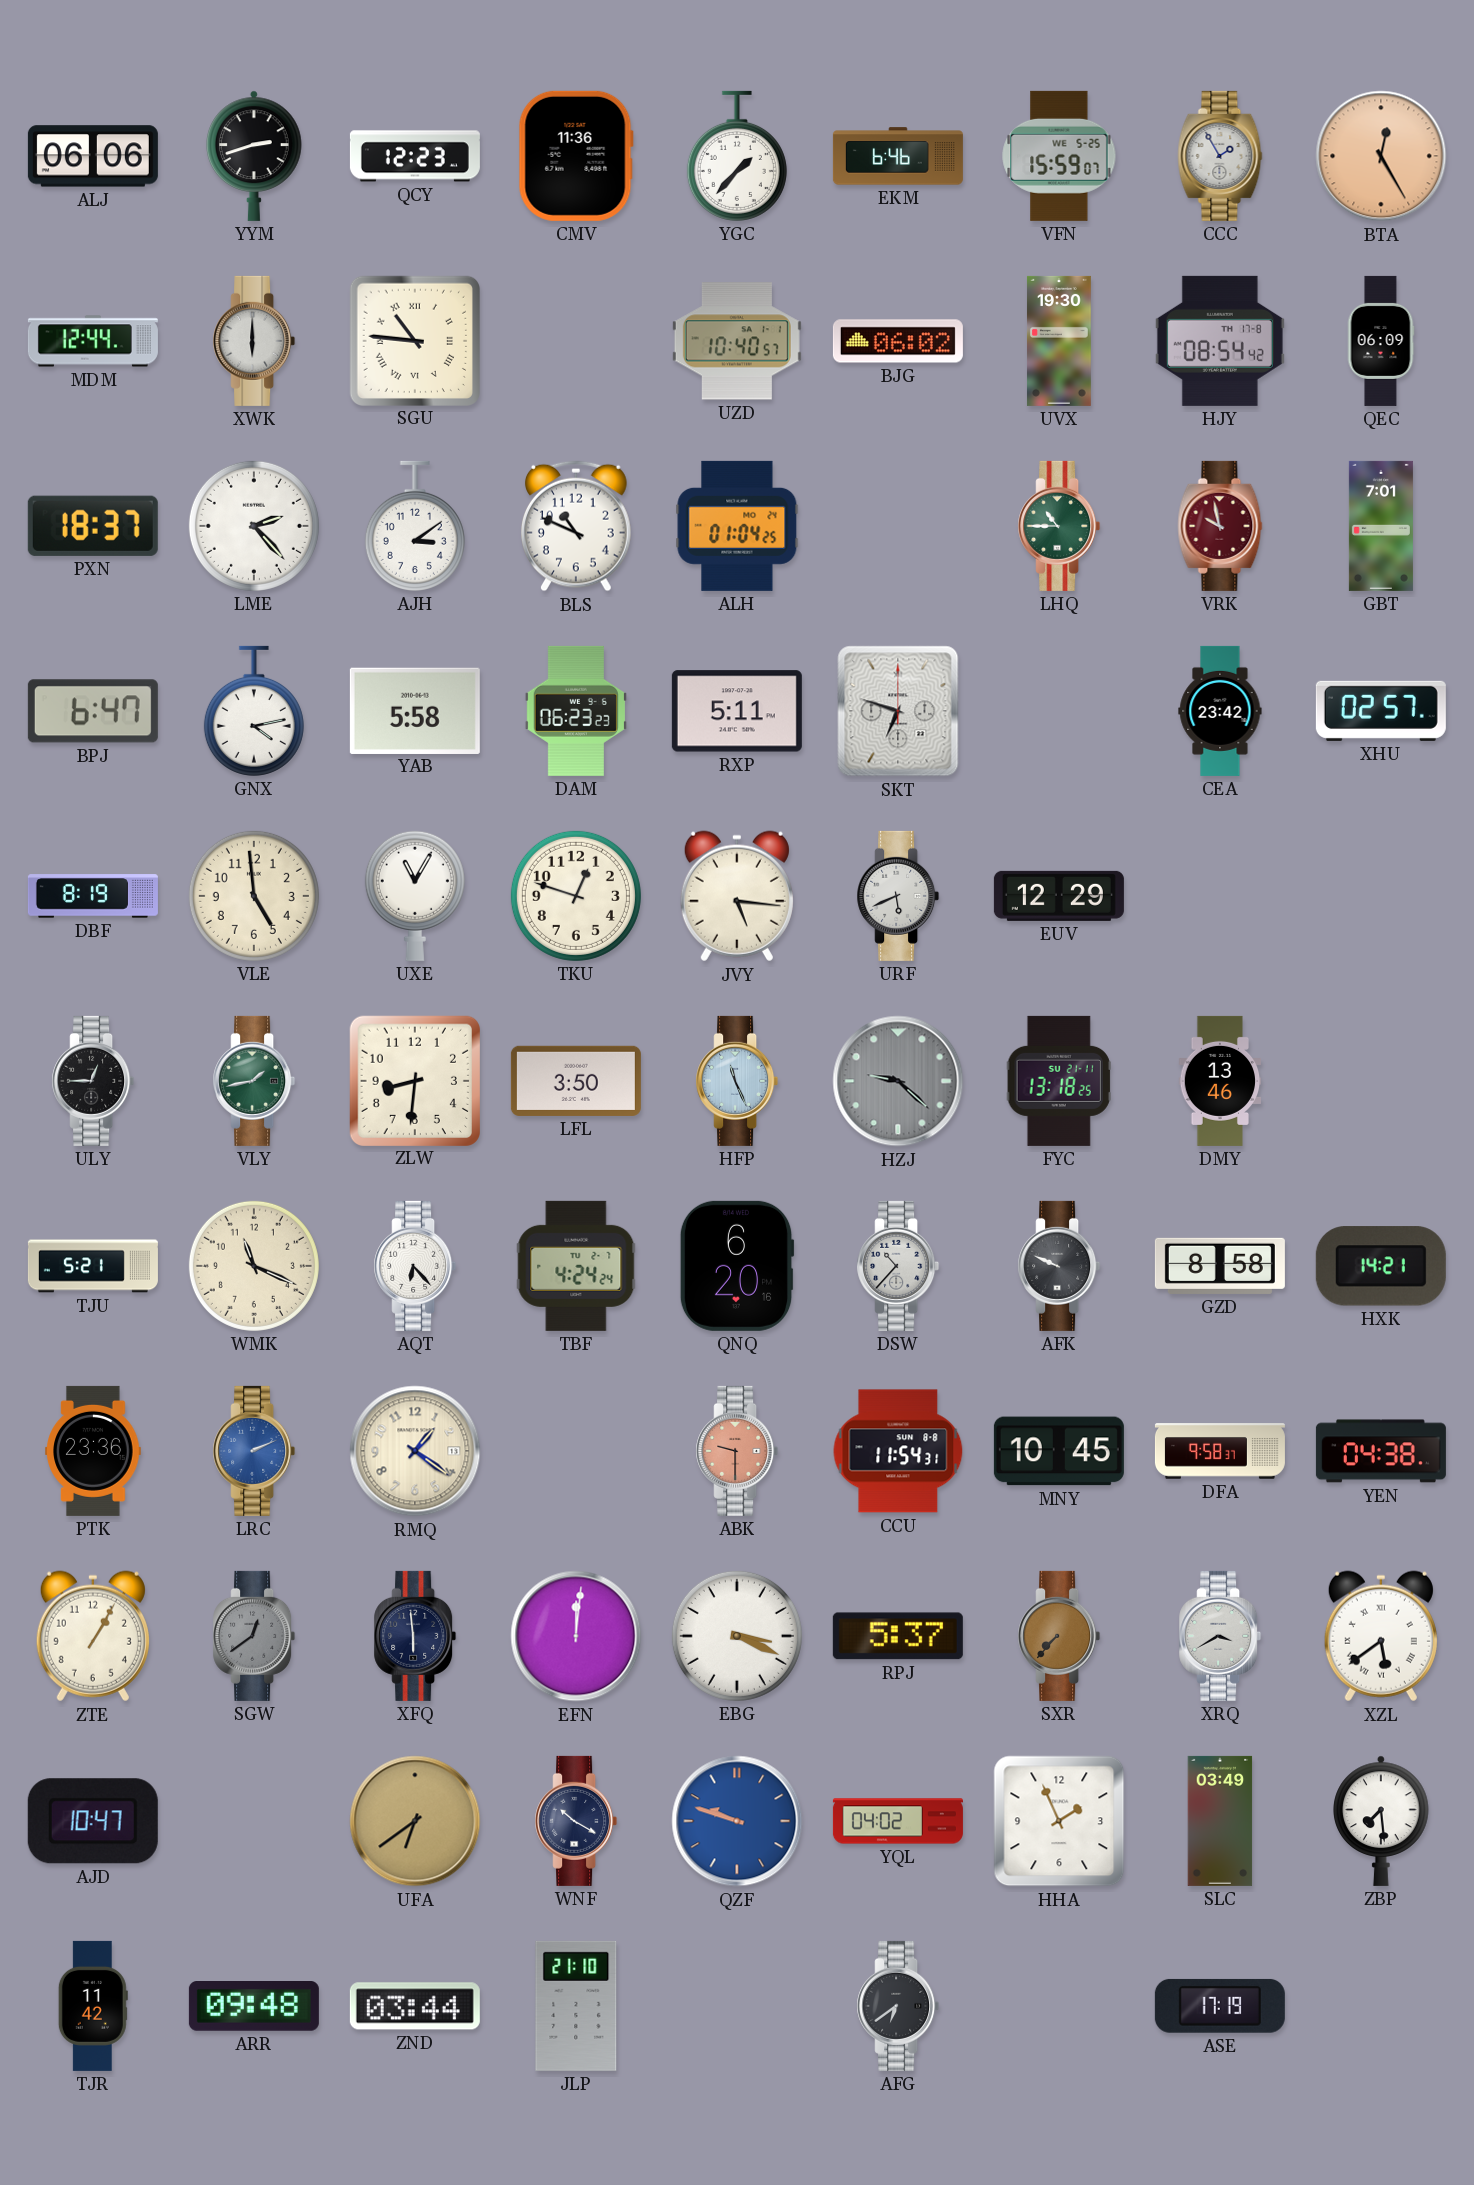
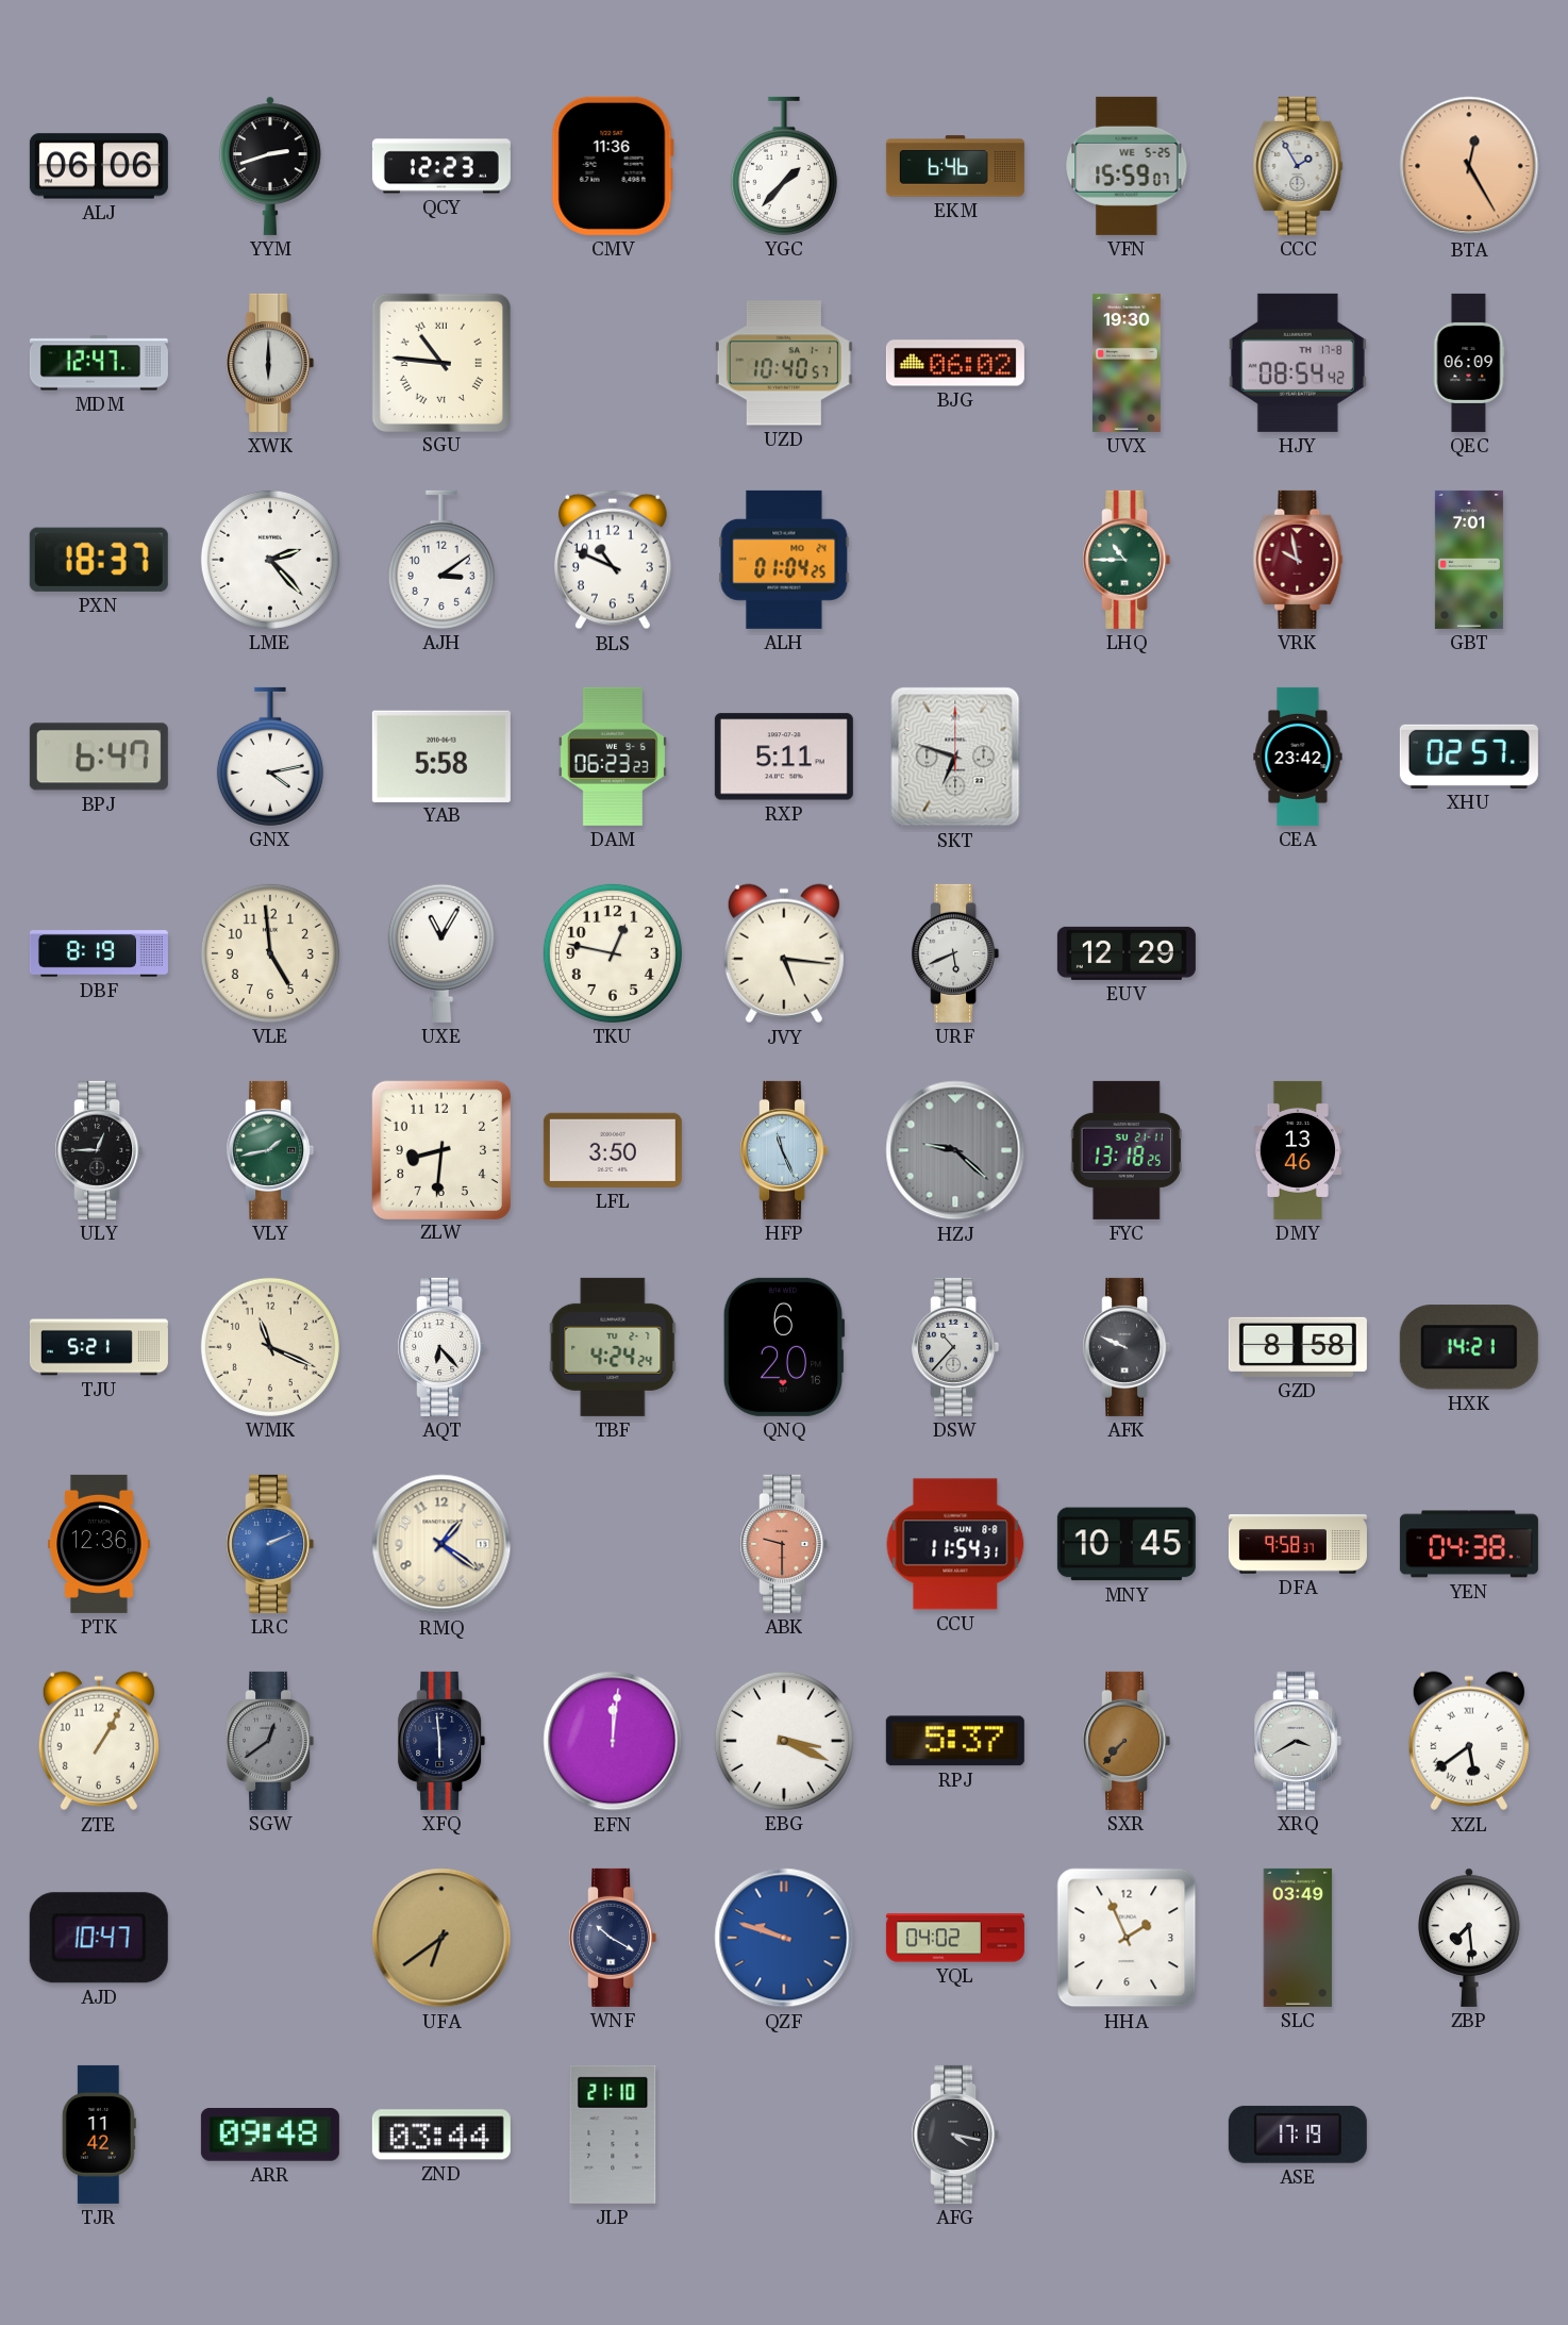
MDM: 12:44 -> 12:47 (99, 363)
TKU: 12:48 -> 12:47 (613, 953)
PTK: 23:36 -> 12:36 (99, 1544)
AFG: 6:39 -> 4:17 (955, 2135)
